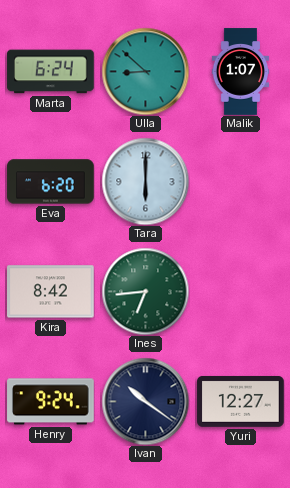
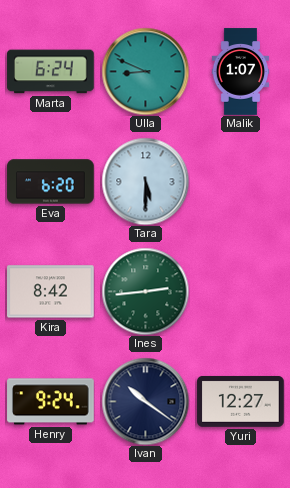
Ulla: 8:52 -> 8:49 (145, 71)
Tara: 6:00 -> 5:30 (145, 181)
Ines: 6:44 -> 2:44 (145, 291)
